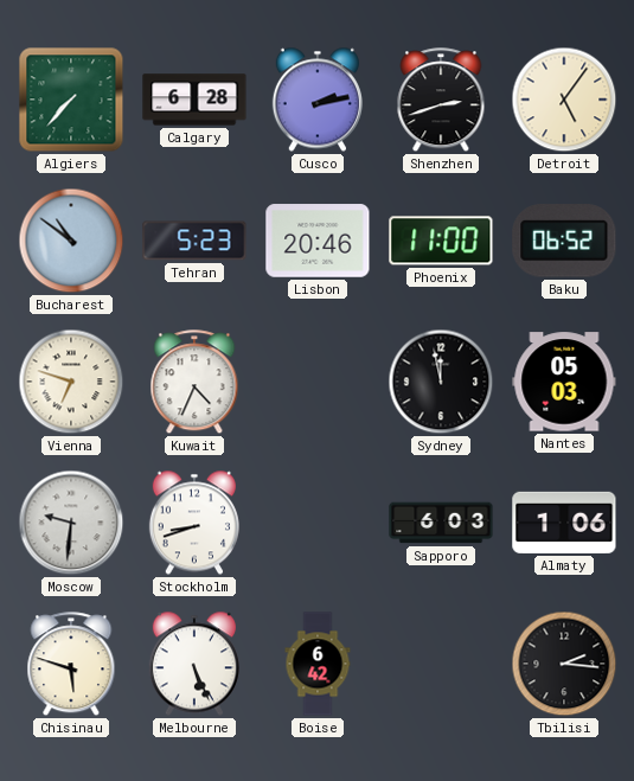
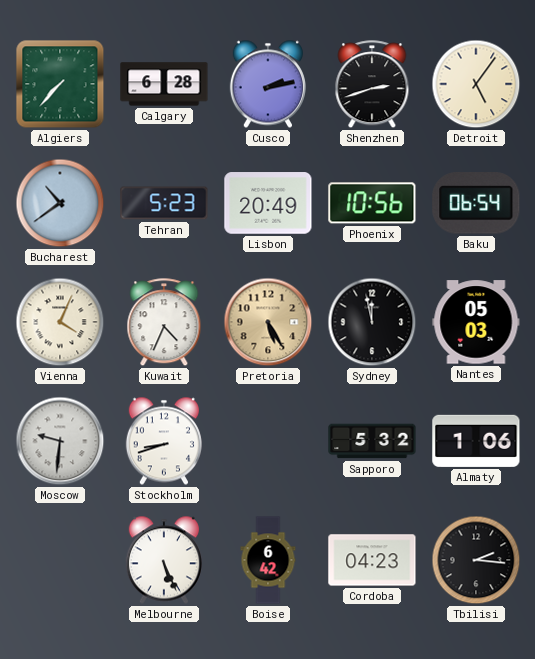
Bucharest: 10:51 -> 10:39 (60, 203)
Lisbon: 20:46 -> 20:49 (268, 203)
Phoenix: 11:00 -> 10:56 (372, 203)
Baku: 06:52 -> 06:54 (476, 203)
Vienna: 6:48 -> 4:04 (60, 322)
Pretoria: none -> 5:25 (268, 322)
Sapporo: 6:03 -> 5:32 (372, 441)
Chisinau: 5:48 -> none (71, 665)
Cordoba: none -> 04:23 (372, 560)
